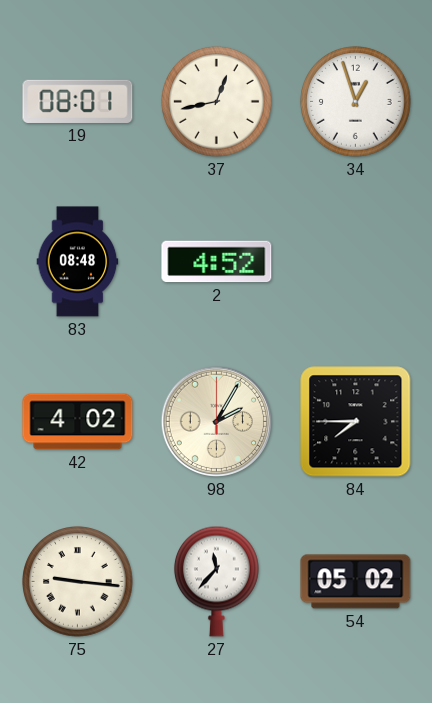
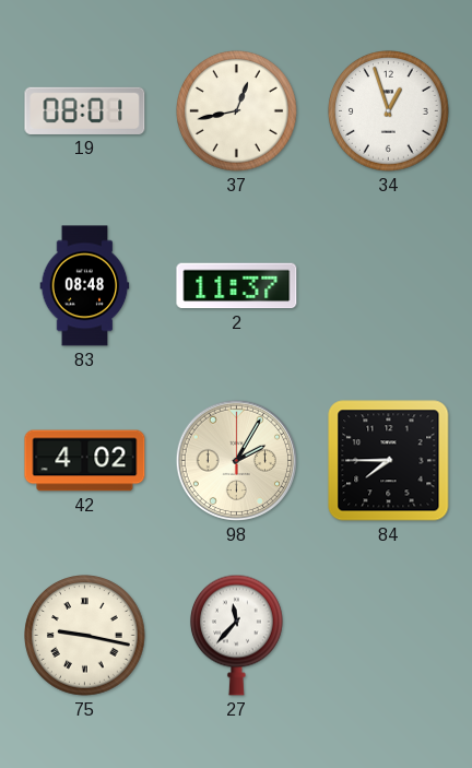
2: 4:52 -> 11:37 (237, 286)
75: 9:16 -> 9:17 (85, 636)
54: 05:02 -> none (356, 582)
